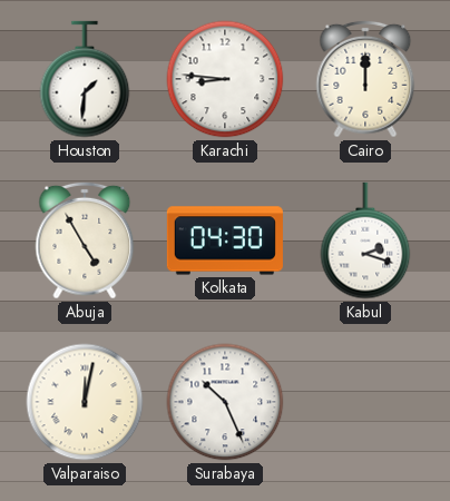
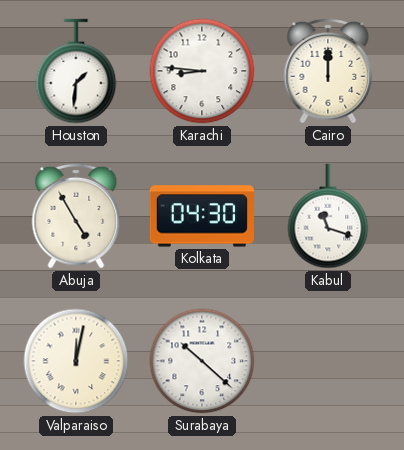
Kabul: 2:18 -> 11:18 (328, 216)
Surabaya: 10:26 -> 10:22 (202, 361)
